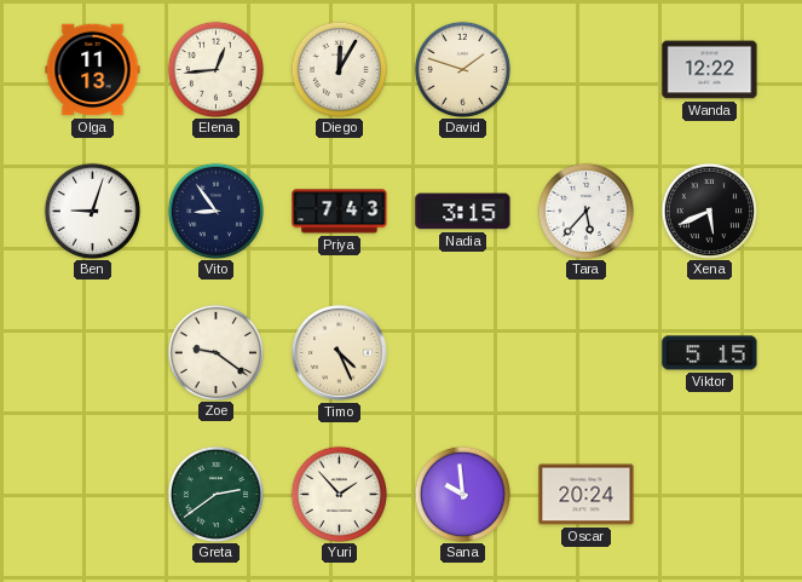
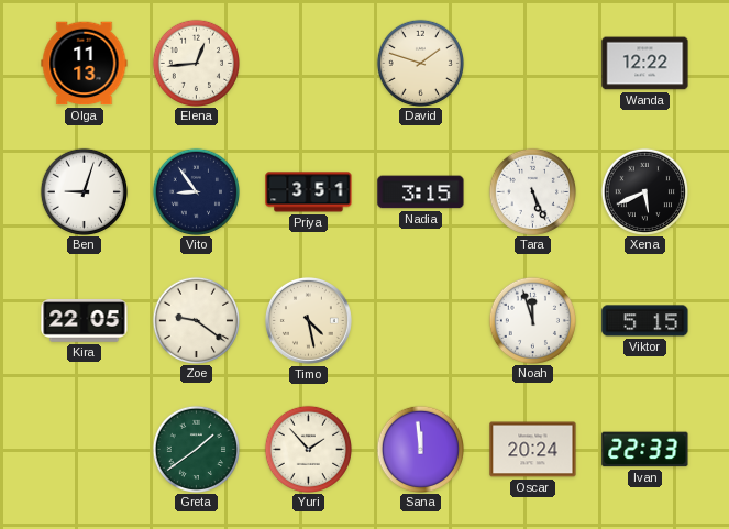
Diego: 12:05 -> none (339, 69)
Priya: 7:43 -> 3:51 (309, 192)
Tara: 5:37 -> 5:26 (532, 191)
Kira: none -> 22:05 (85, 321)
Timo: 4:26 -> 4:28 (308, 320)
Noah: none -> 11:57 (532, 320)
Greta: 2:39 -> 1:39 (196, 449)
Sana: 9:59 -> 11:59 (420, 449)
Ivan: none -> 22:33 (645, 450)
